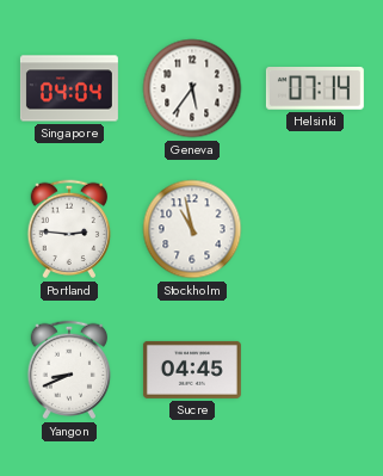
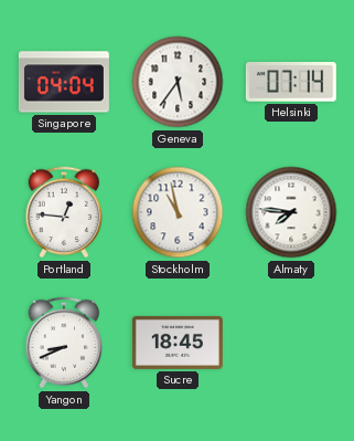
Portland: 2:46 -> 12:46 (64, 212)
Almaty: none -> 7:46 (291, 212)
Sucre: 04:45 -> 18:45 (178, 343)
